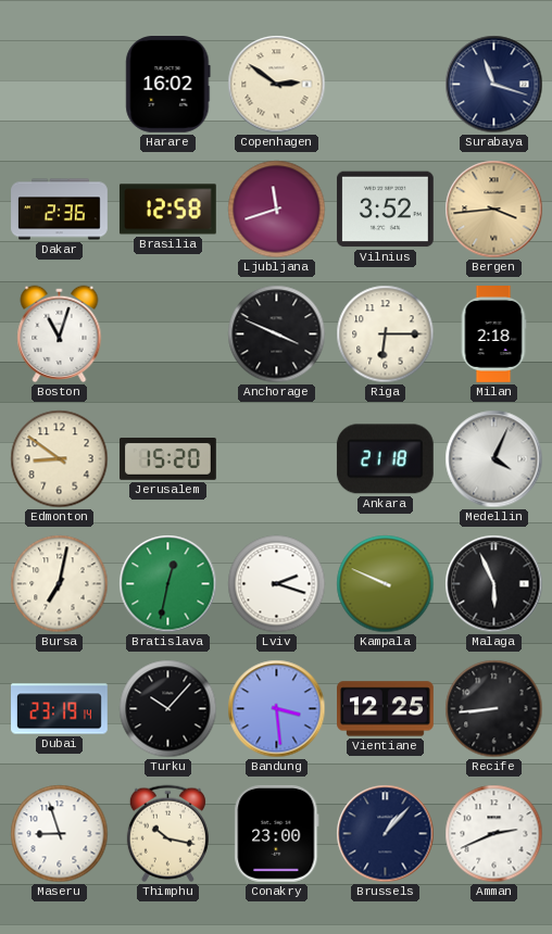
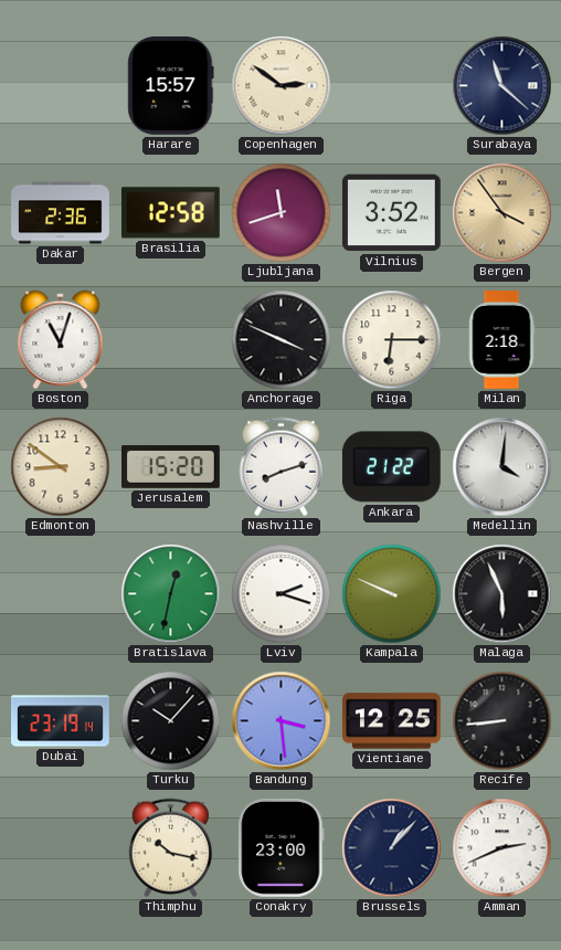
Harare: 16:02 -> 15:57 (171, 86)
Surabaya: 11:18 -> 11:22 (502, 86)
Bergen: 3:44 -> 3:54 (502, 213)
Nashville: none -> 8:12 (280, 467)
Ankara: 21:18 -> 21:22 (391, 467)
Medellin: 4:04 -> 4:01 (502, 467)
Bursa: 7:02 -> none (60, 584)
Maseru: 8:57 -> none (60, 834)
